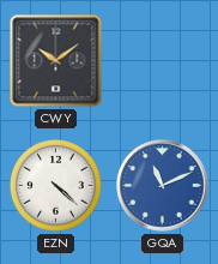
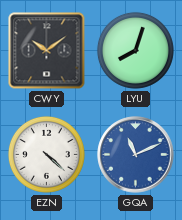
LYU: none -> 8:03 (135, 50)
